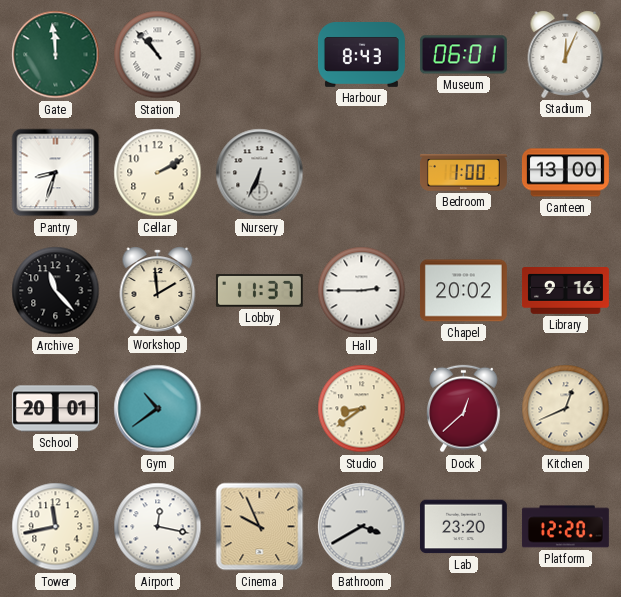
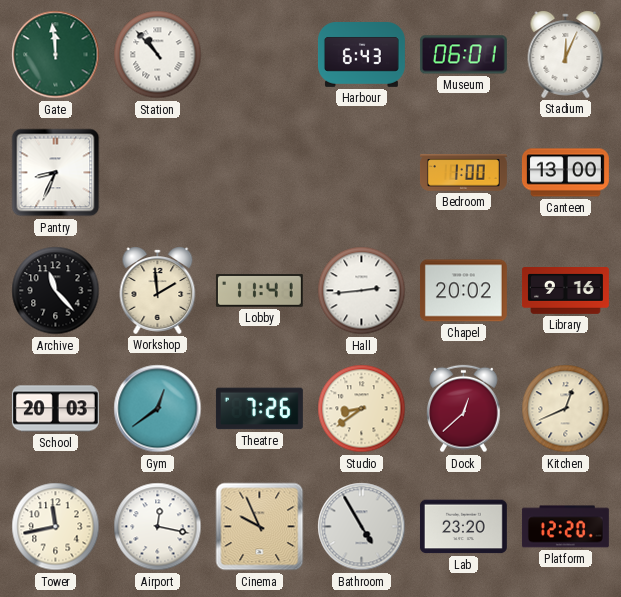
Harbour: 8:43 -> 6:43 (361, 55)
Pantry: 8:33 -> 8:34 (56, 173)
Cellar: 2:10 -> none (158, 173)
Nursery: 6:34 -> none (260, 173)
Lobby: 11:37 -> 11:41 (259, 291)
Hall: 2:45 -> 2:44 (362, 291)
School: 20:01 -> 20:03 (55, 409)
Gym: 10:39 -> 12:39 (158, 409)
Theatre: none -> 7:26 (259, 409)
Bathroom: 3:40 -> 4:55 (362, 527)
